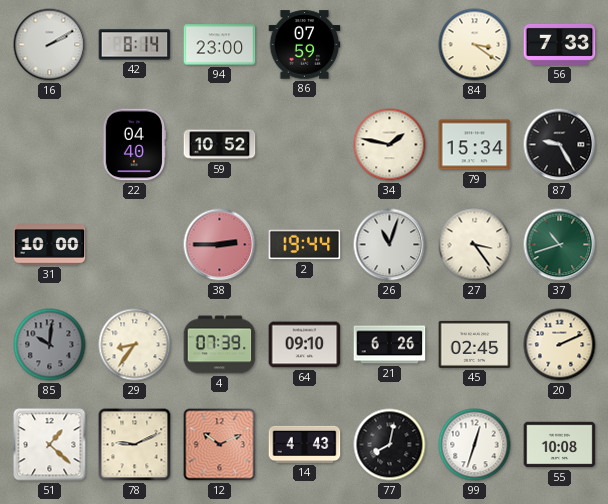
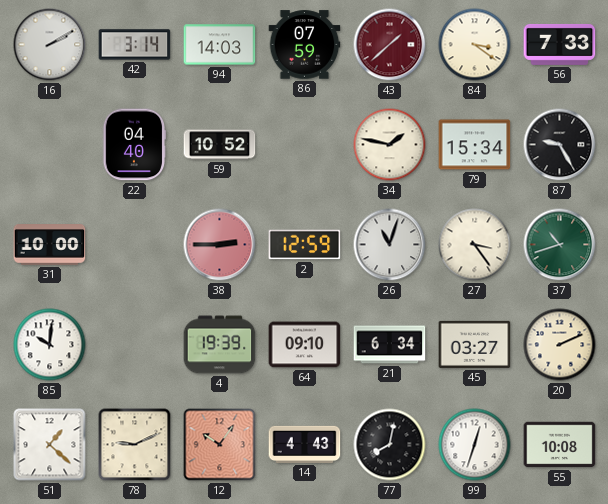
42: 8:14 -> 3:14 (135, 45)
94: 23:00 -> 14:03 (220, 45)
43: none -> 1:38 (390, 45)
2: 19:44 -> 12:59 (305, 245)
85 dial: grey -> white (50, 345)
29: 8:36 -> none (135, 345)
4: 07:39 -> 19:39 (220, 345)
21: 6:26 -> 6:34 (390, 345)
45: 02:45 -> 03:27 (475, 344)
12: 10:11 -> 10:06 (220, 445)
